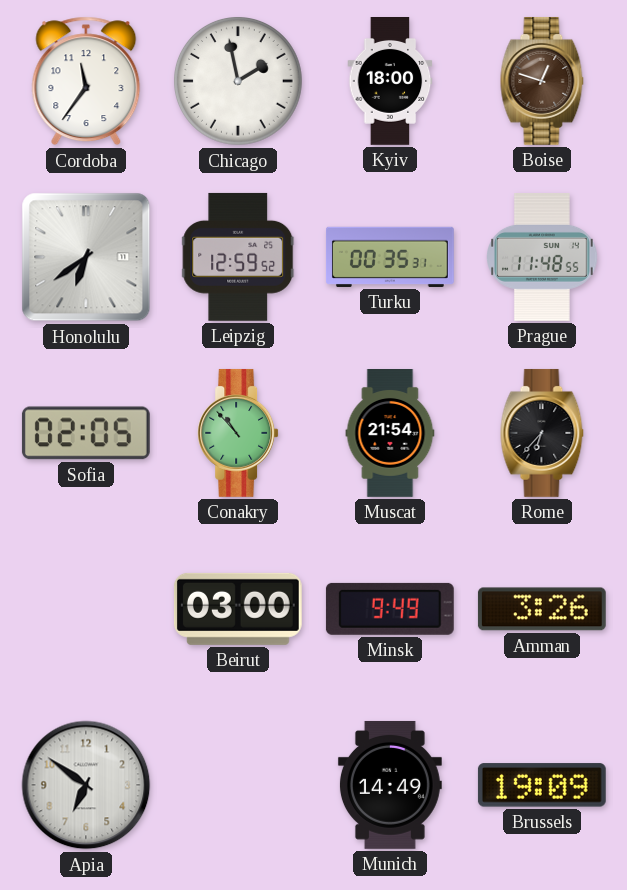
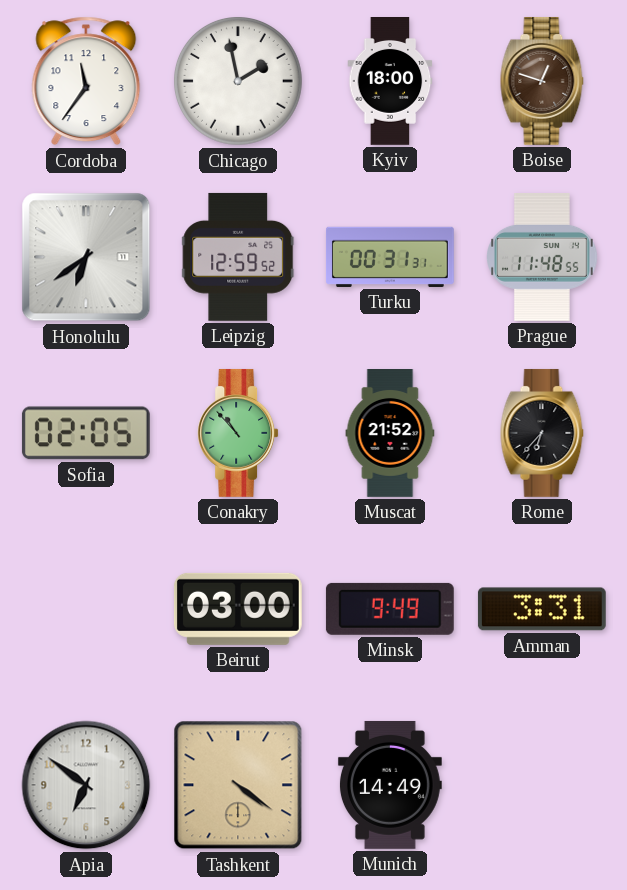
Turku: 00:35 -> 00:31 (390, 257)
Muscat: 21:54 -> 21:52 (390, 434)
Amman: 3:26 -> 3:31 (542, 609)
Tashkent: none -> 4:21 (238, 785)
Brussels: 19:09 -> none (542, 785)
